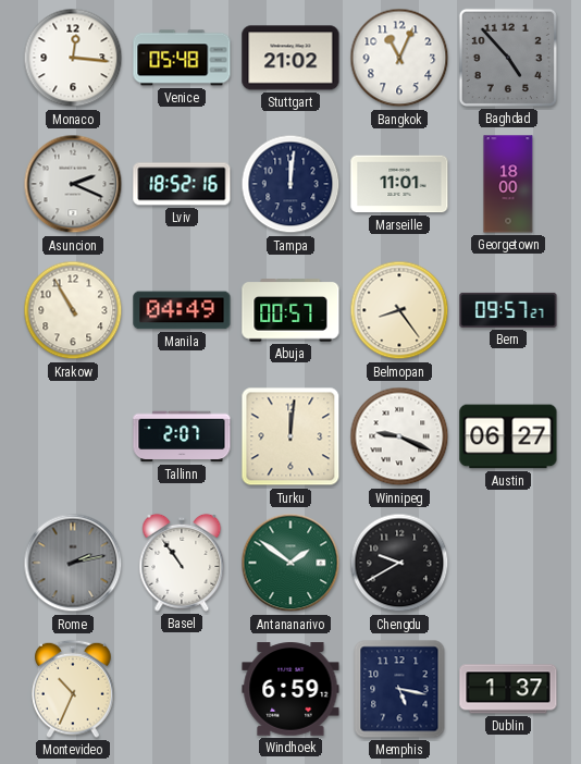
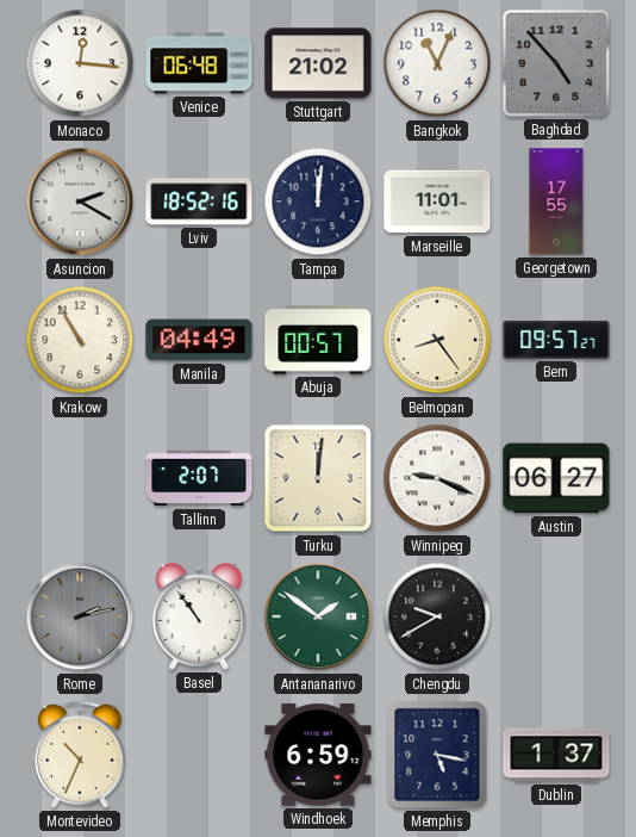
Venice: 05:48 -> 06:48 (199, 63)
Asuncion: 2:19 -> 2:20 (80, 201)
Georgetown: 18:00 -> 17:55 (556, 201)
